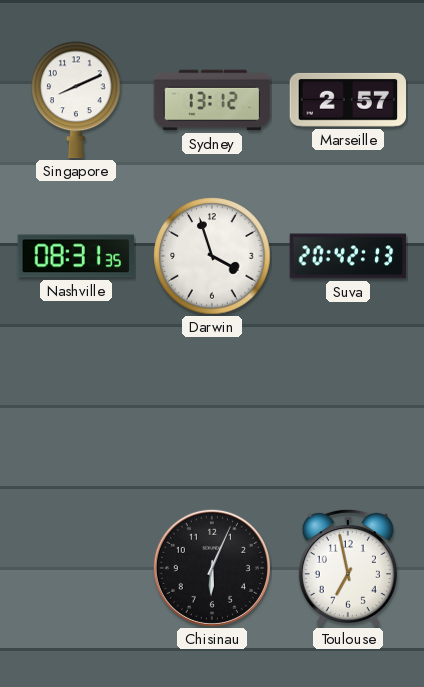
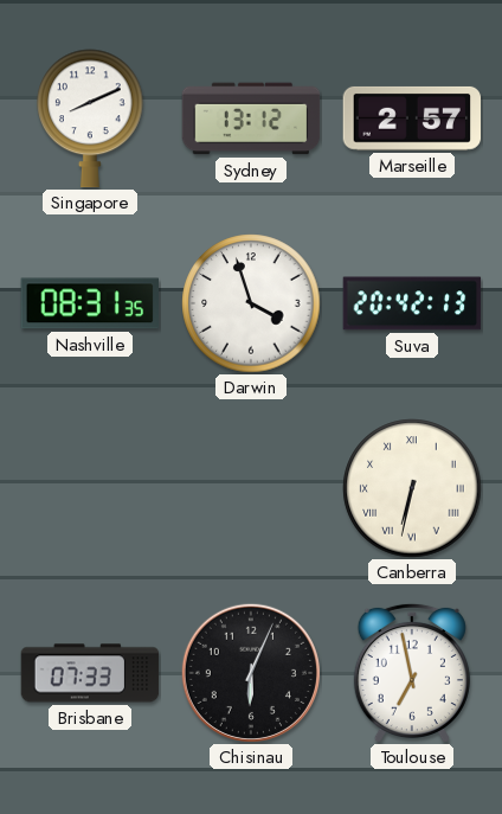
Canberra: none -> 6:32 (412, 488)
Brisbane: none -> 07:33 (90, 673)
